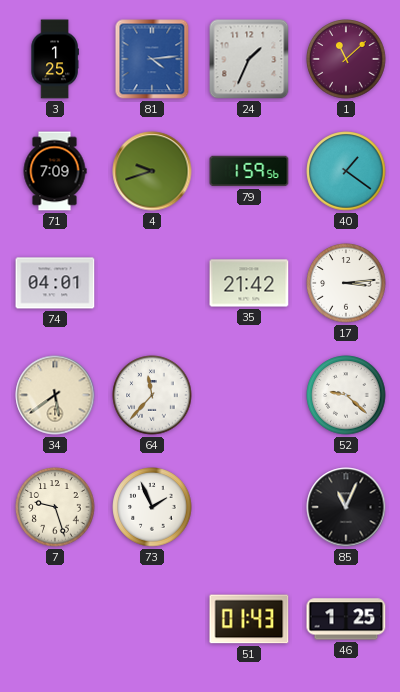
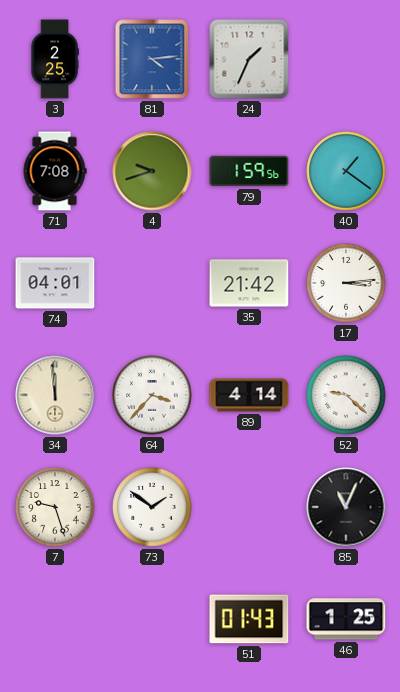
3: 1:25 -> 2:25 (55, 59)
1: 11:08 -> none (346, 59)
71: 7:09 -> 7:08 (55, 171)
34: 5:39 -> 11:59 (55, 395)
64: 11:37 -> 3:37 (152, 395)
89: none -> 4:14 (249, 395)
73: 1:56 -> 1:51 (152, 507)
